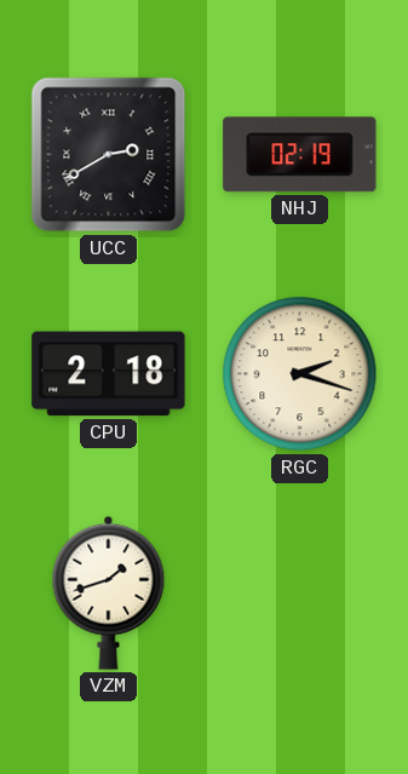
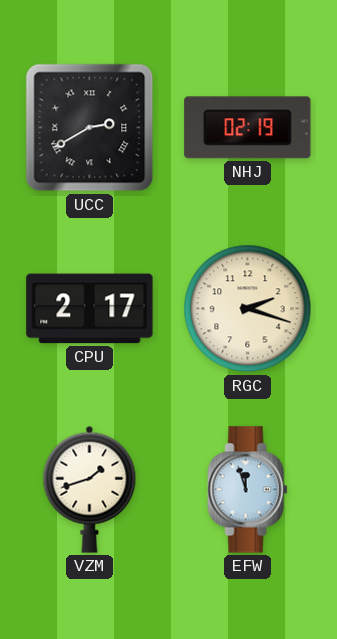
CPU: 2:18 -> 2:17 (90, 309)
EFW: none -> 11:57 (248, 490)
